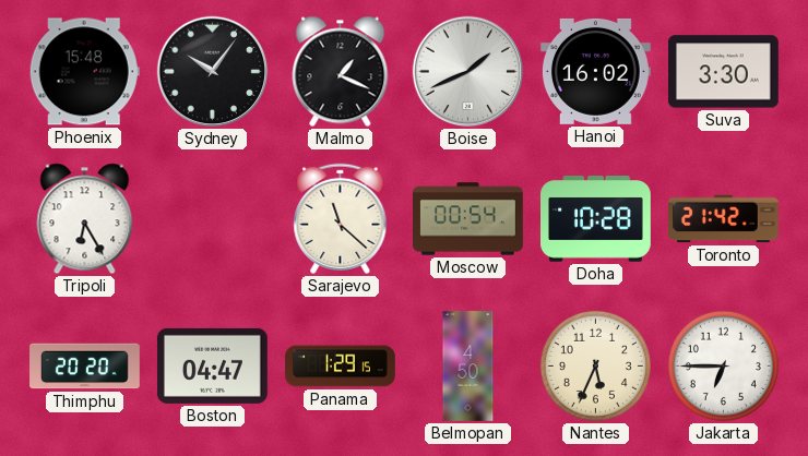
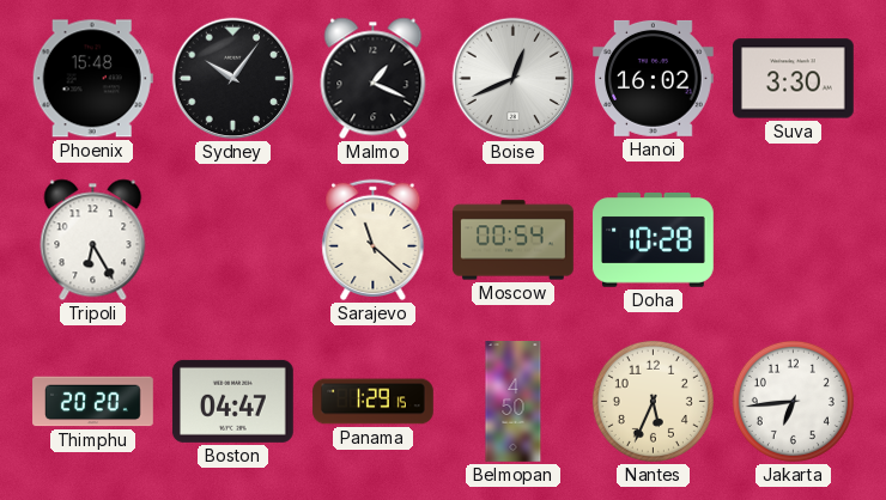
Boise: 1:41 -> 12:41 (514, 79)
Toronto: 21:42 -> none (724, 219)
Jakarta: 6:45 -> 6:44 (793, 401)
